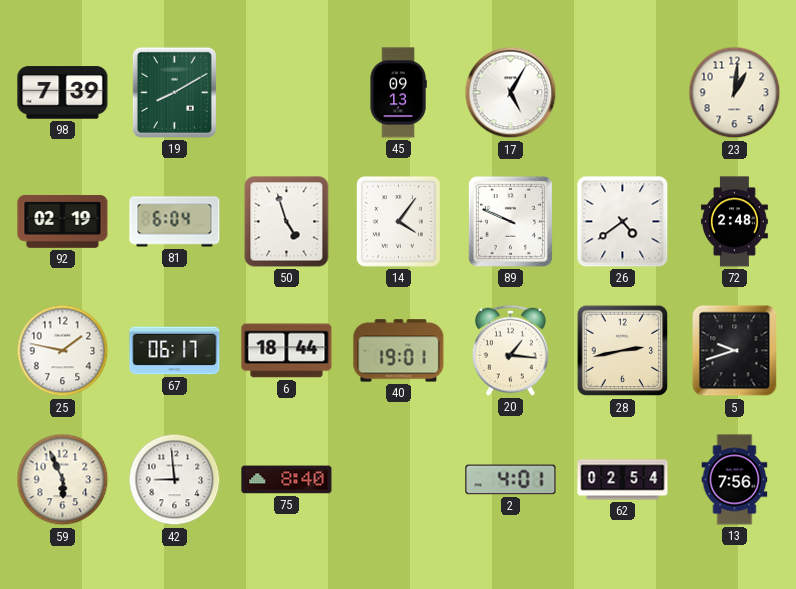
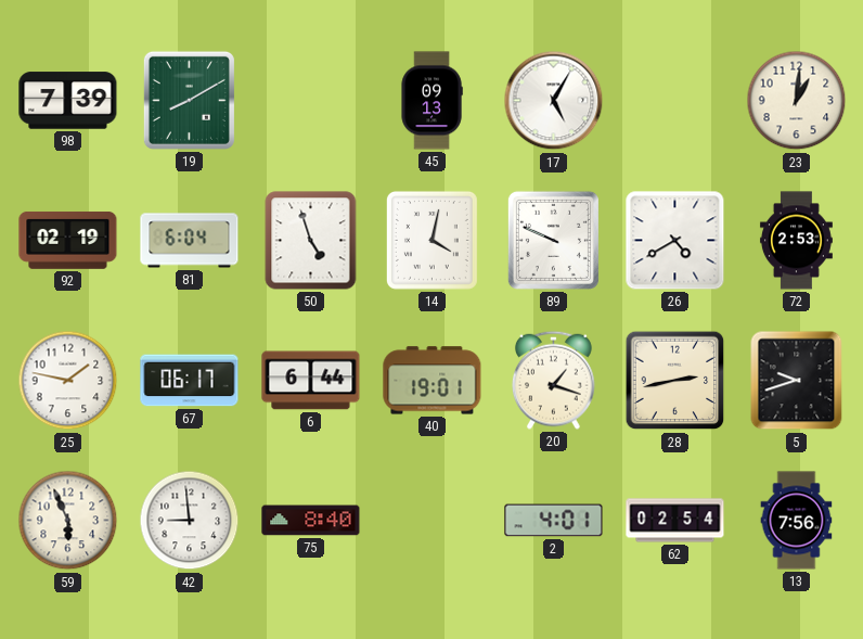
14: 4:06 -> 4:02 (431, 240)
26: 4:39 -> 4:40 (675, 241)
72: 2:48 -> 2:53 (796, 241)
6: 18:44 -> 6:44 (311, 381)
20: 1:16 -> 1:18 (554, 380)
